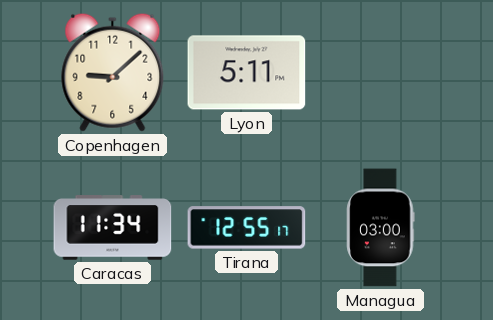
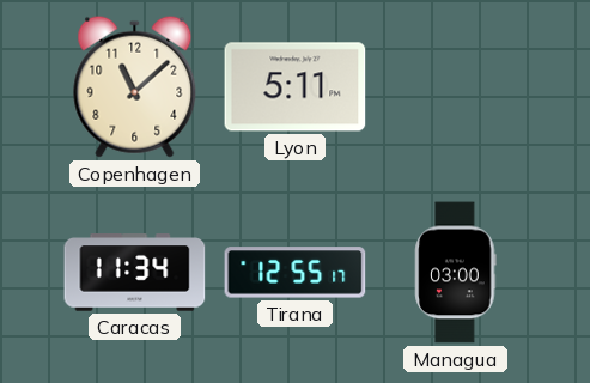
Copenhagen: 9:08 -> 11:08 (135, 86)
